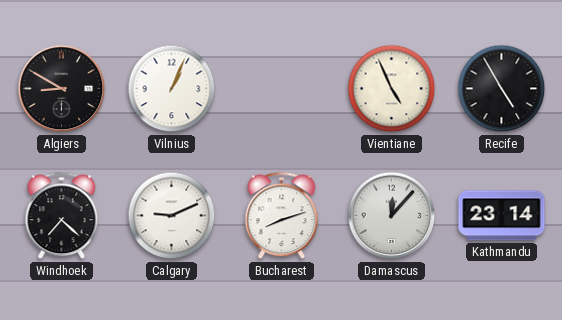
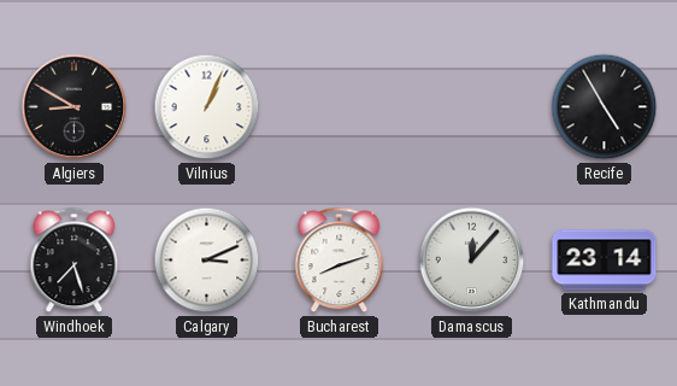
Vientiane: 4:56 -> none (392, 89)
Windhoek: 7:22 -> 7:27 (75, 261)
Calgary: 9:11 -> 3:11 (207, 261)
